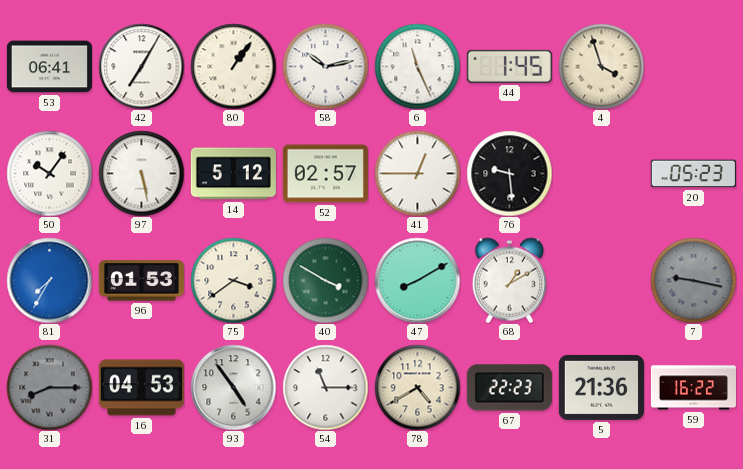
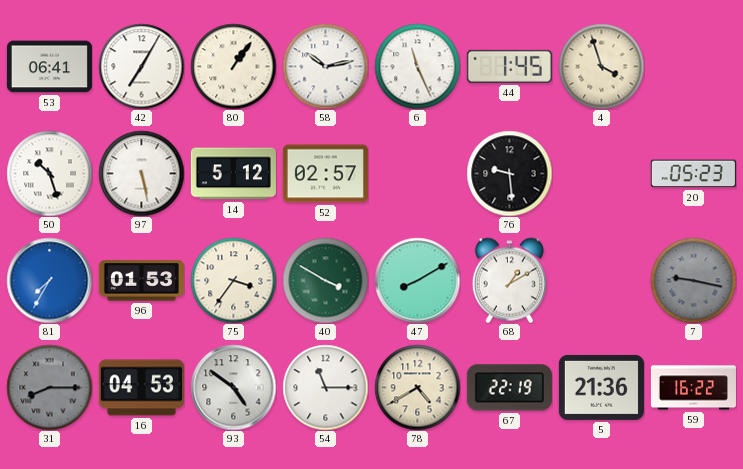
50: 10:06 -> 10:27 (49, 173)
41: 12:45 -> none (417, 173)
75: 3:39 -> 3:36 (233, 280)
93: 4:54 -> 4:51 (233, 387)
67: 22:23 -> 22:19 (509, 388)
